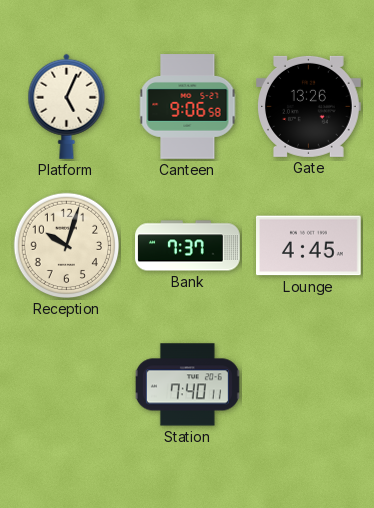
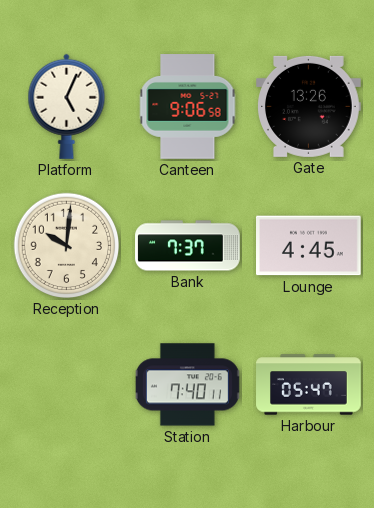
Reception: 10:03 -> 10:01 (67, 246)
Harbour: none -> 05:47 (309, 385)
